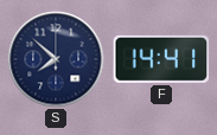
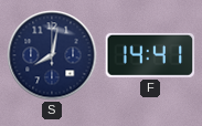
S: 7:52 -> 8:02 (52, 55)
